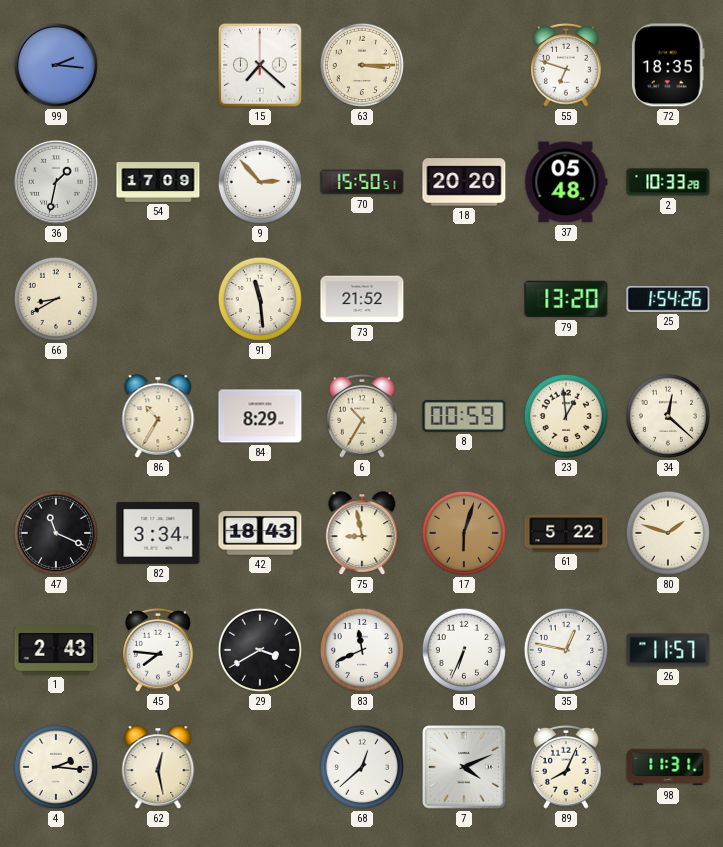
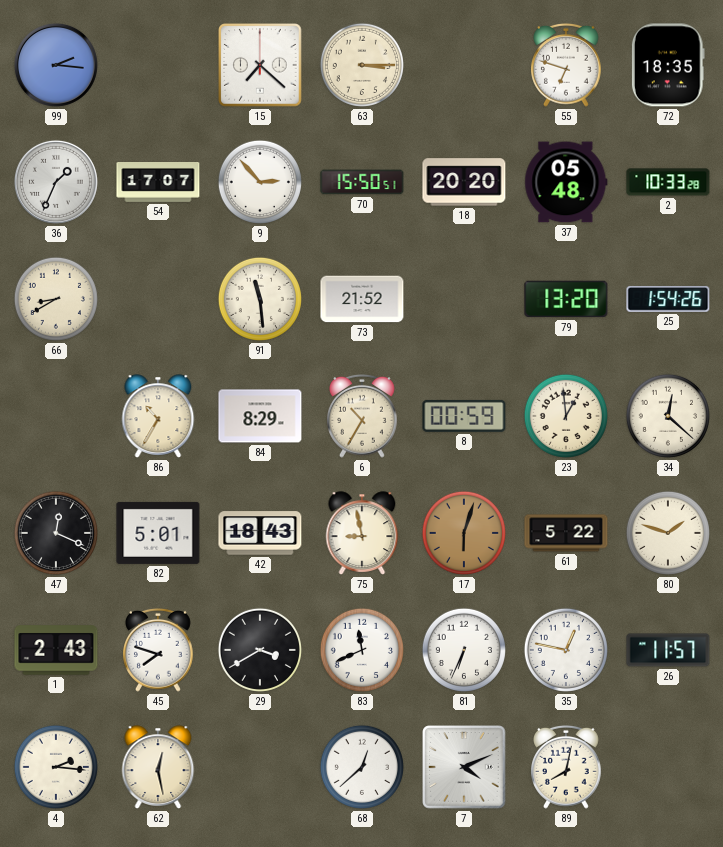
36: 1:32 -> 1:34 (56, 182)
54: 17:09 -> 17:07 (158, 183)
47: 11:19 -> 12:19 (56, 533)
82: 3:34 -> 5:01 (158, 533)
45: 7:46 -> 7:48 (159, 650)
89: 8:04 -> 8:02 (567, 767)
98: 11:31 -> none (668, 767)
